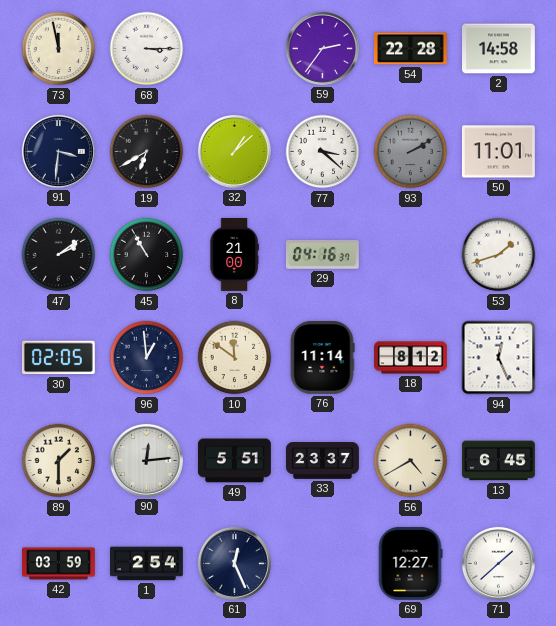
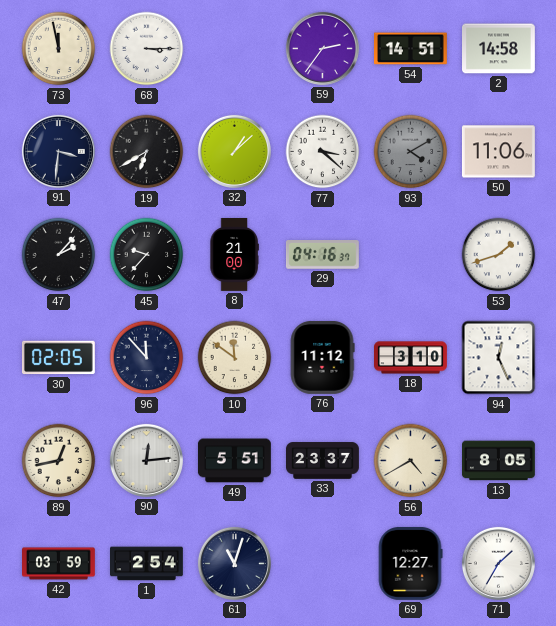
54: 22:28 -> 14:51 (411, 49)
93: 2:10 -> 4:10 (411, 152)
50: 11:01 -> 11:06 (498, 152)
47: 2:09 -> 2:07 (59, 255)
45: 10:55 -> 9:37 (147, 255)
96: 12:59 -> 11:53 (147, 358)
76: 11:14 -> 11:12 (322, 357)
18: 8:12 -> 3:10 (411, 358)
89: 1:30 -> 12:43 (59, 461)
13: 6:45 -> 8:05 (499, 461)
61: 12:26 -> 11:03 (234, 563)
71: 1:38 -> 1:35 (498, 563)
